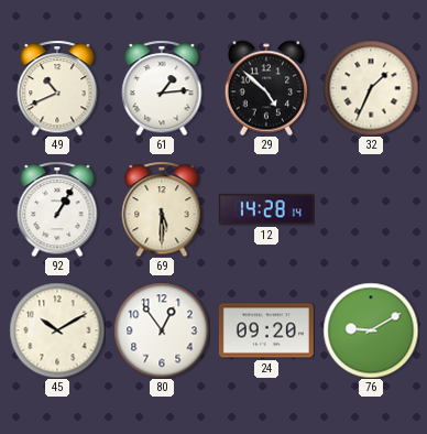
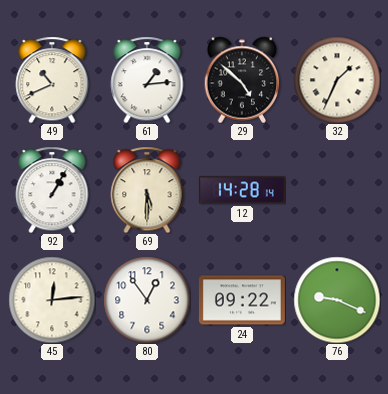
45: 10:10 -> 12:14 (52, 300)
24: 09:20 -> 09:22 (242, 300)
76: 9:10 -> 9:19 (337, 300)
